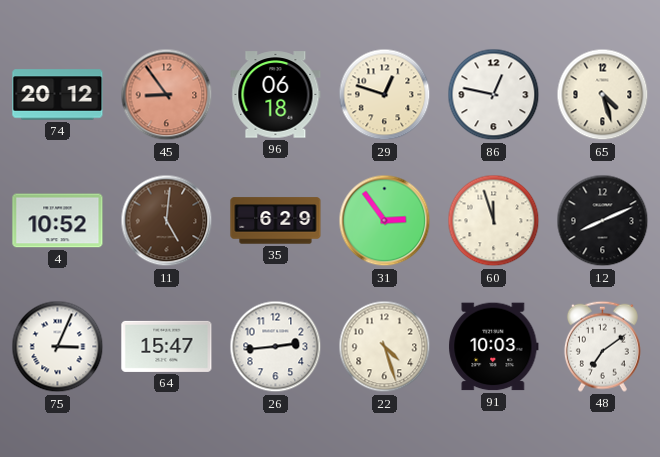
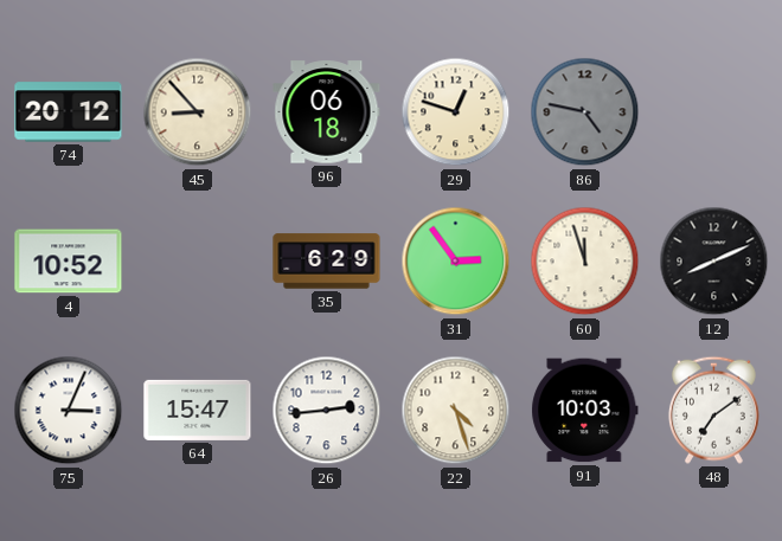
45: 8:54 -> 8:53 (198, 112)
45 dial: salmon -> cream (198, 112)
86: 12:47 -> 4:47 (585, 112)
86 dial: white -> grey (585, 112)
65: 4:27 -> none (603, 95)
11: 5:01 -> none (167, 221)
